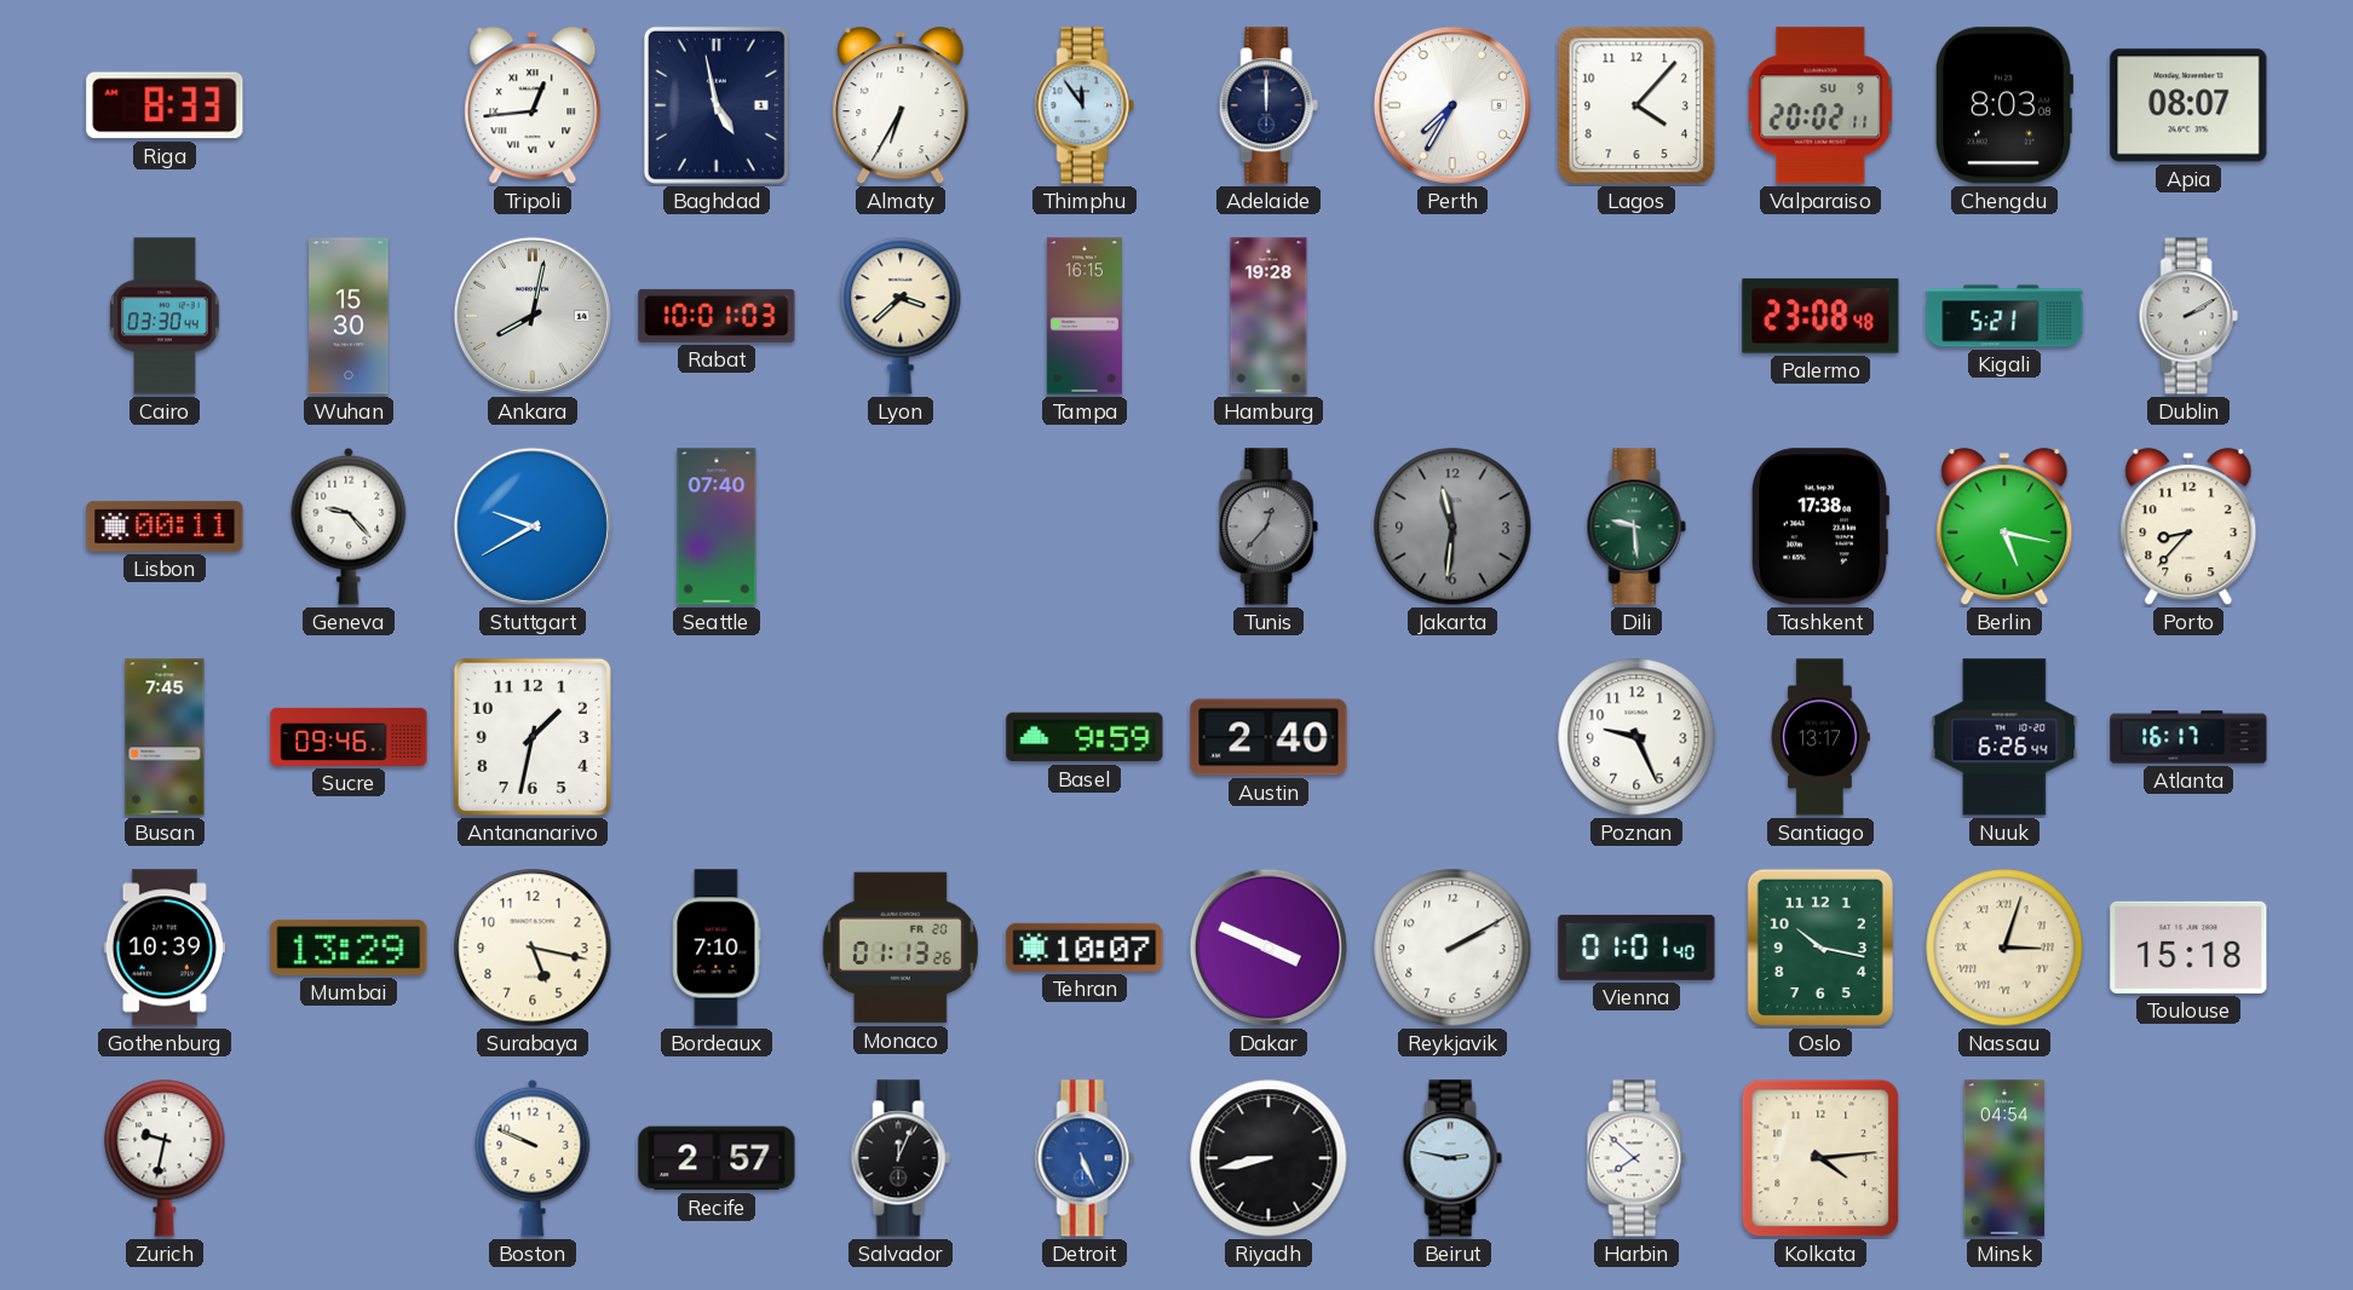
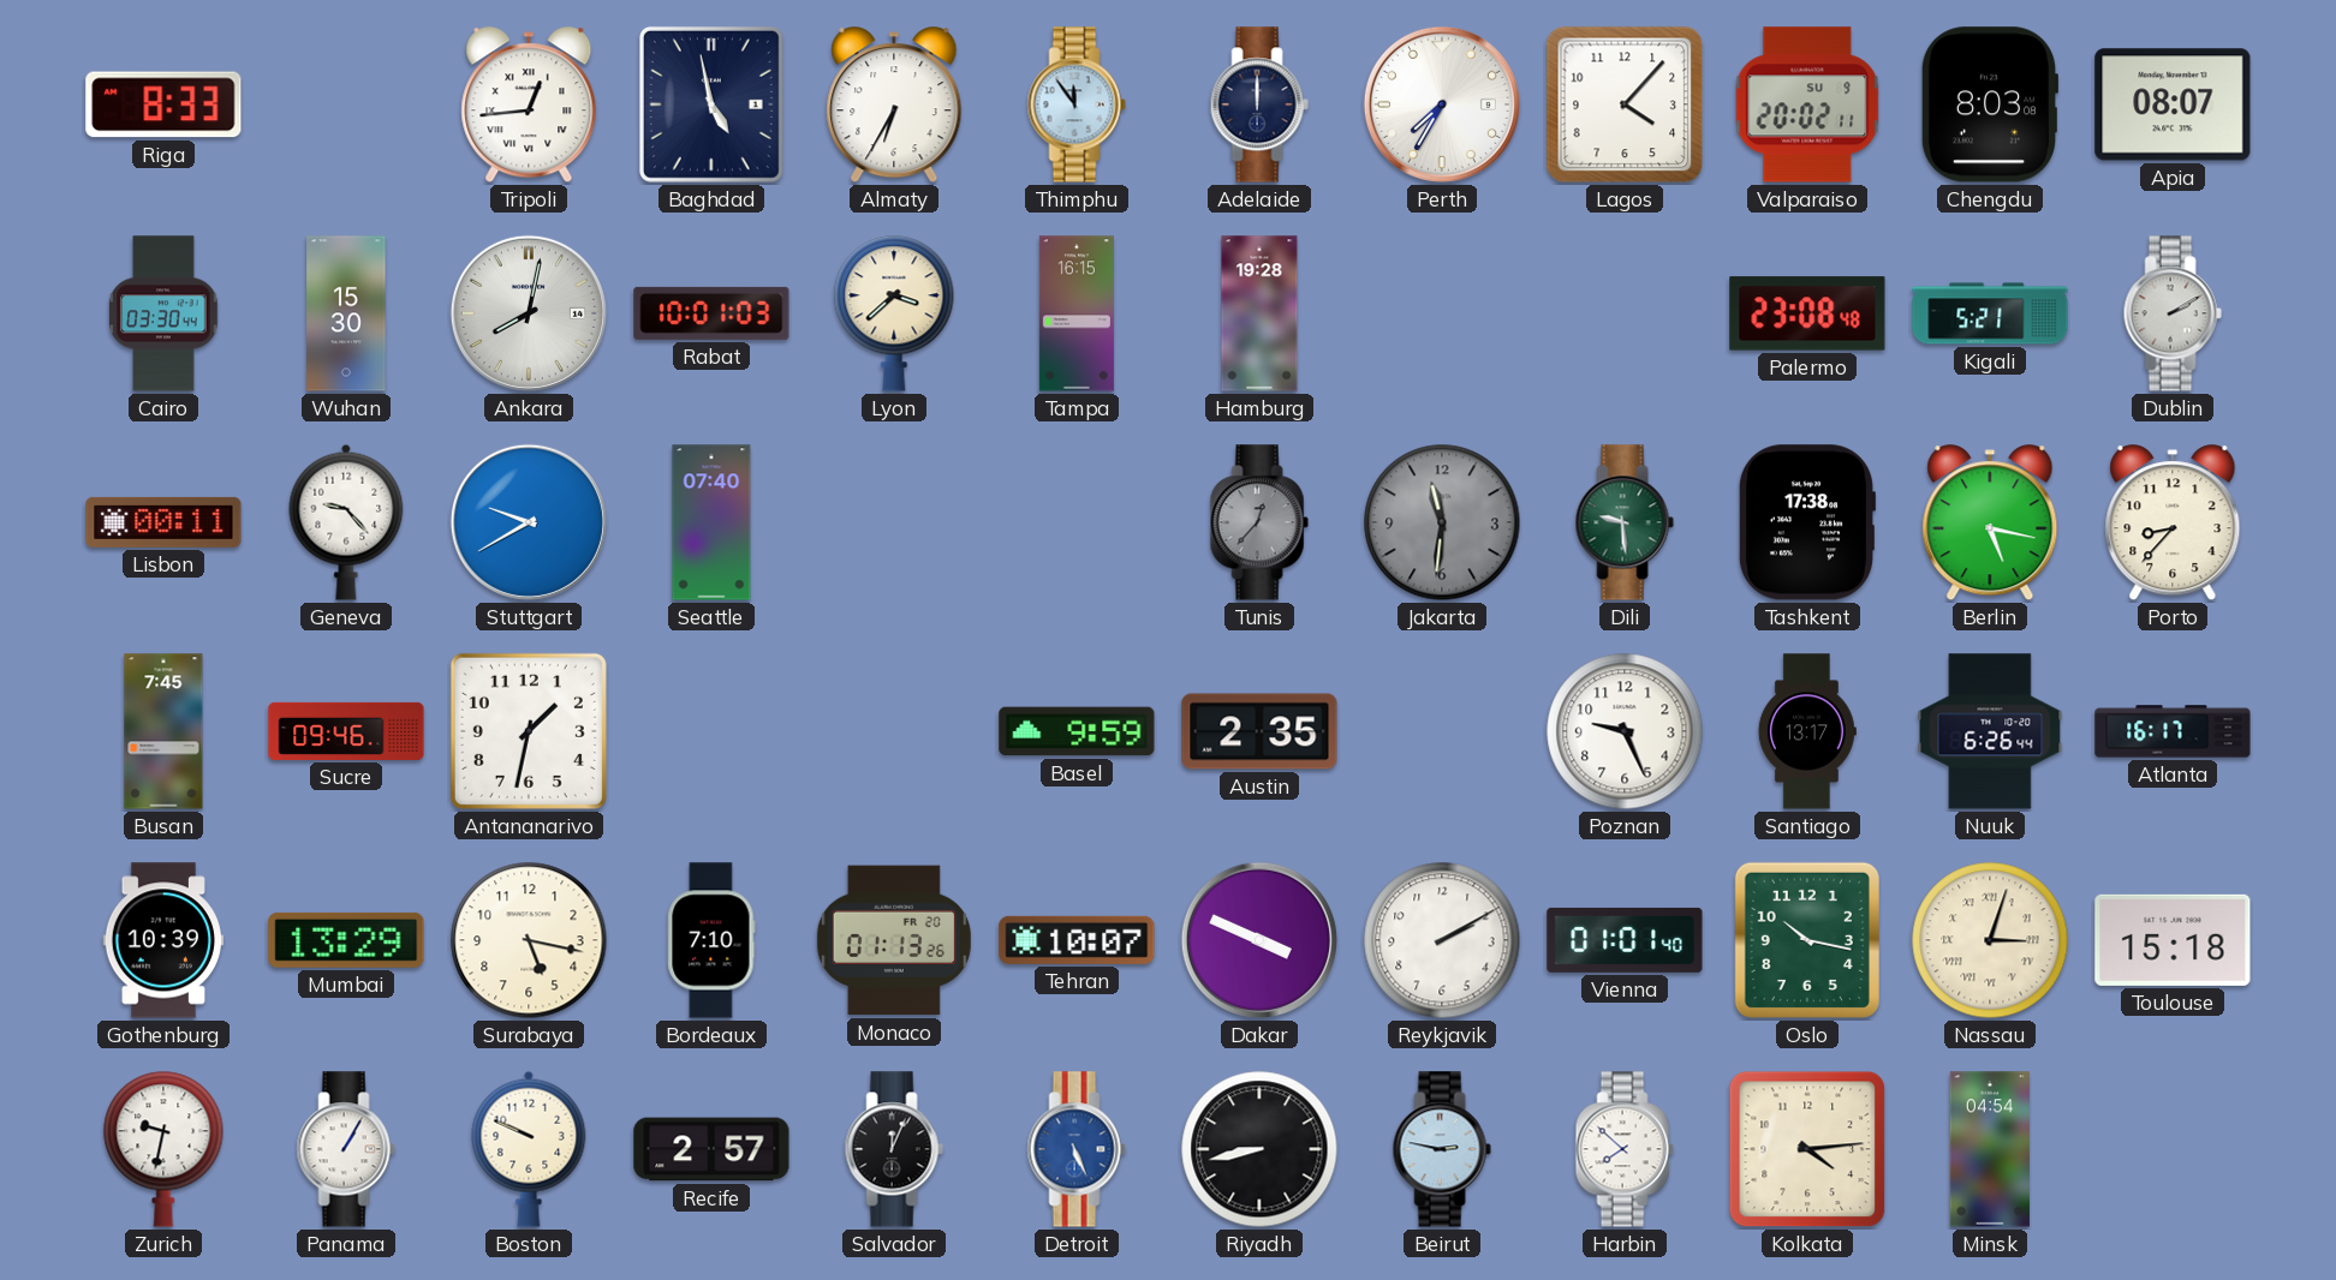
Austin: 2:40 -> 2:35 (1259, 731)
Panama: none -> 1:05 (346, 1149)
